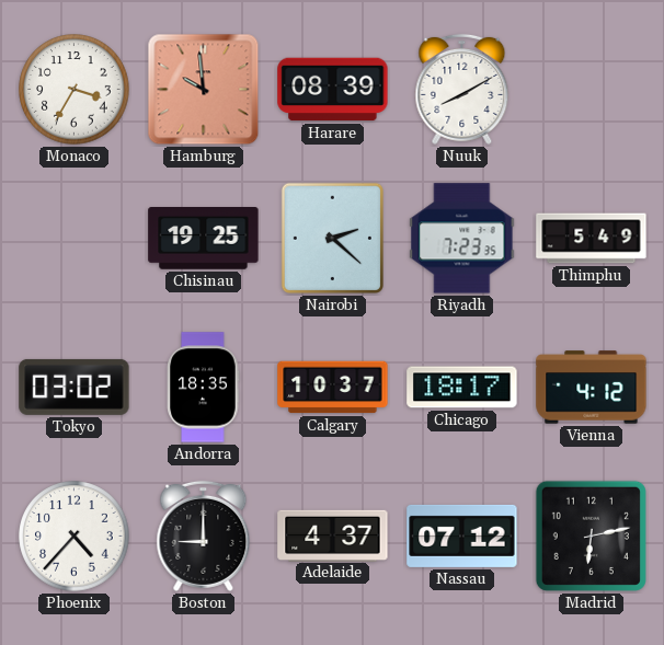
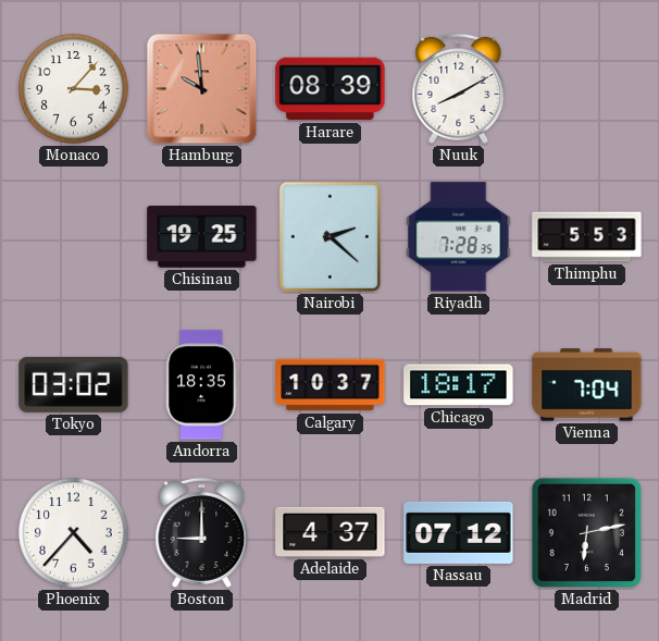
Monaco: 3:35 -> 3:07 (74, 89)
Riyadh: 7:23 -> 7:28 (459, 237)
Thimphu: 5:49 -> 5:53 (587, 237)
Vienna: 4:12 -> 7:04 (587, 385)
